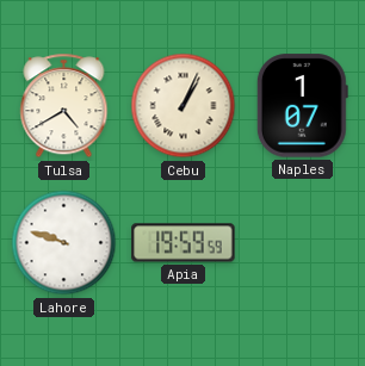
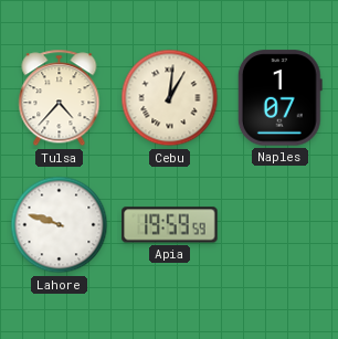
Tulsa: 4:40 -> 4:37 (60, 98)
Cebu: 1:04 -> 1:01 (170, 98)
